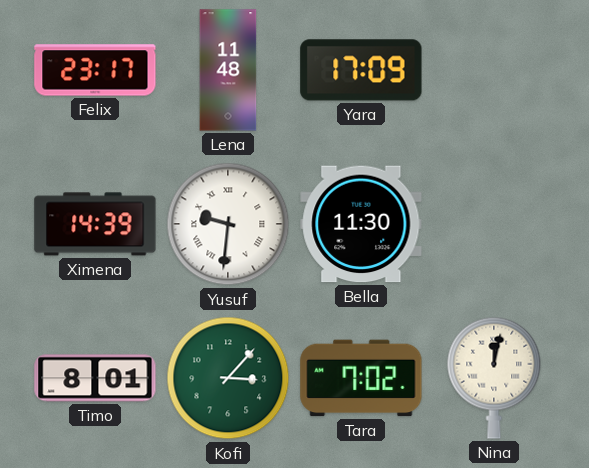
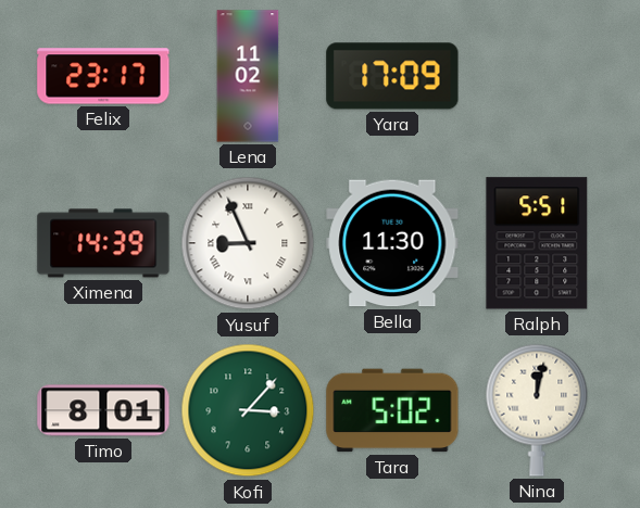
Lena: 11:48 -> 11:02 (248, 76)
Yusuf: 9:31 -> 8:56 (248, 243)
Ralph: none -> 5:51 (537, 243)
Tara: 7:02 -> 5:02 (392, 410)
